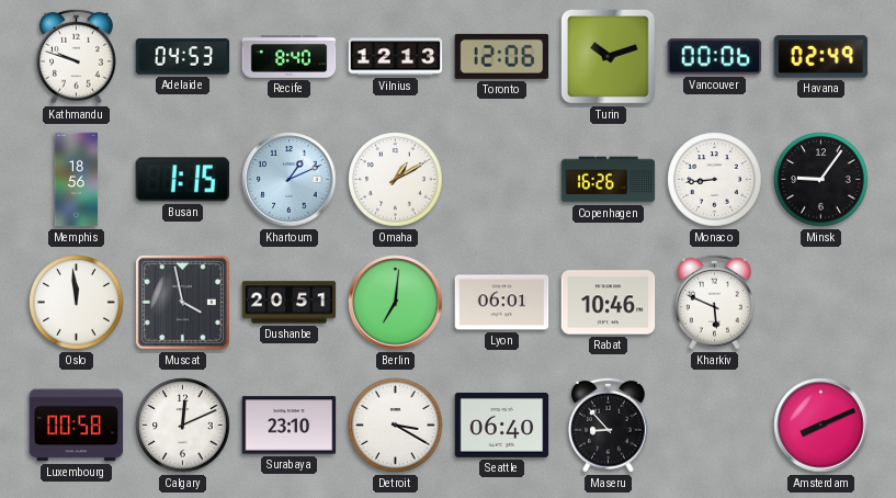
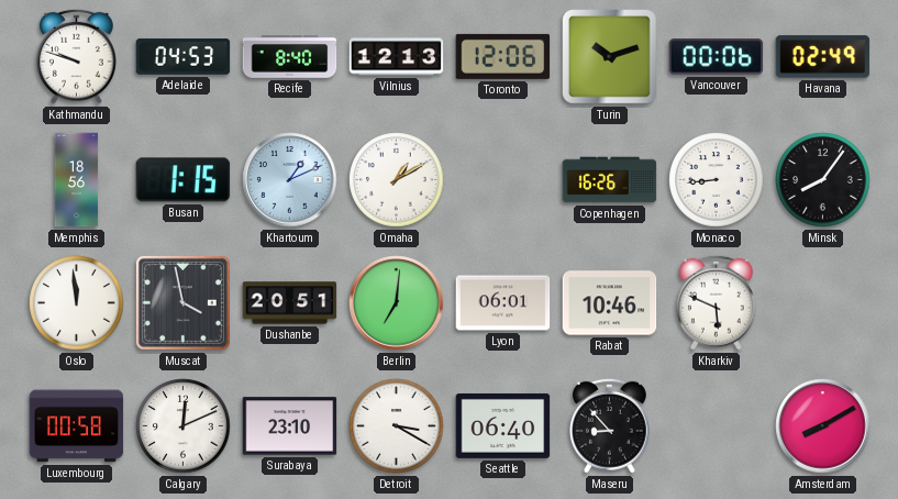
Minsk: 9:06 -> 8:06 (823, 180)
Amsterdam: 8:11 -> 8:10 (823, 426)
